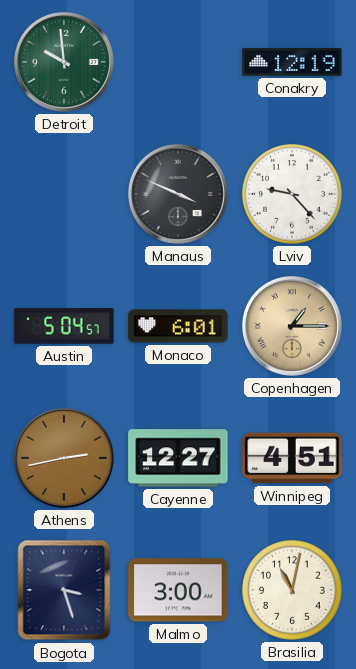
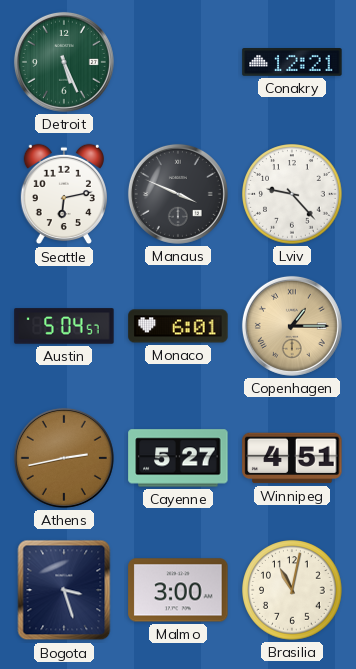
Detroit: 9:59 -> 5:26 (64, 62)
Conakry: 12:19 -> 12:21 (292, 63)
Seattle: none -> 6:13 (64, 194)
Cayenne: 12:27 -> 5:27 (178, 458)
